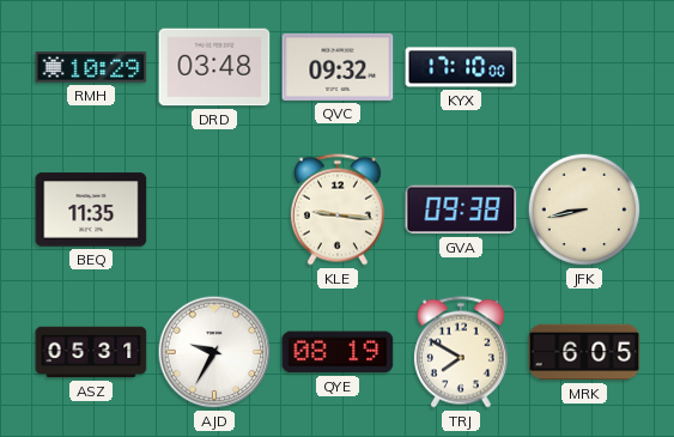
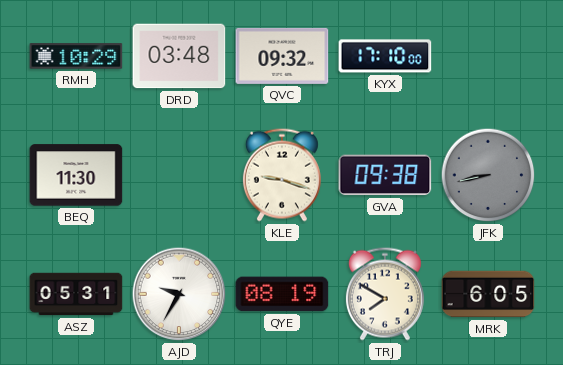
BEQ: 11:35 -> 11:30 (76, 175)
KLE: 9:16 -> 9:18 (282, 175)
JFK dial: cream -> grey (488, 175)
